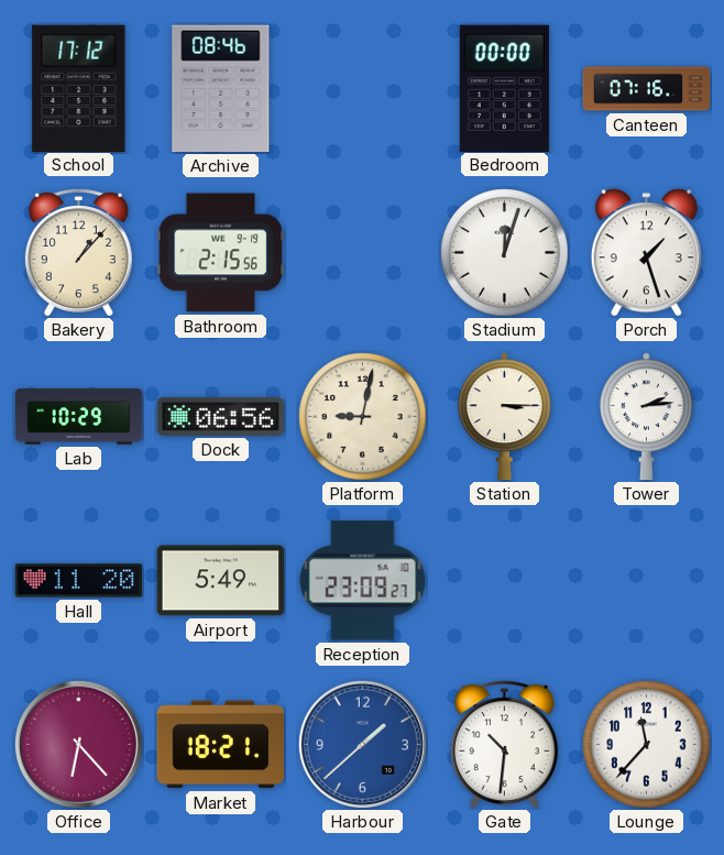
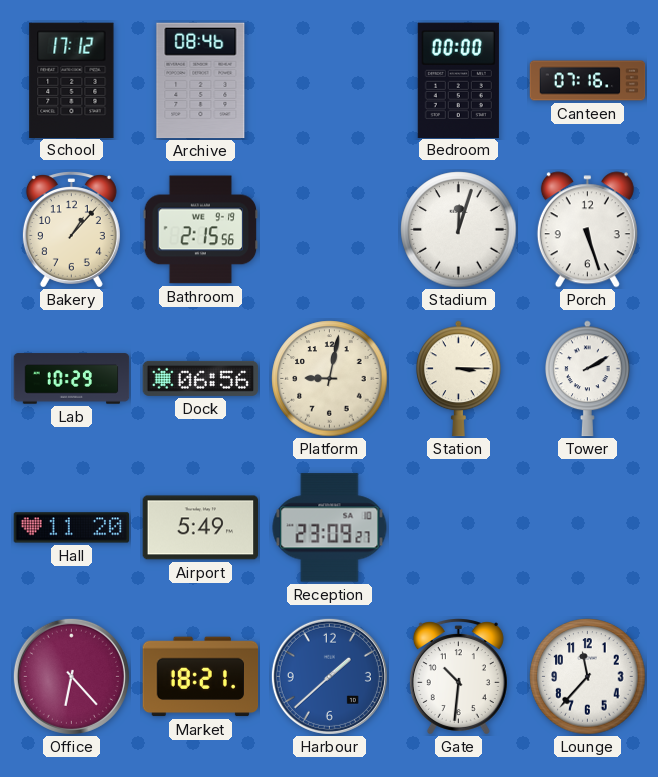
Porch: 1:27 -> 5:27 (587, 230)
Tower: 2:14 -> 2:10 (588, 379)
